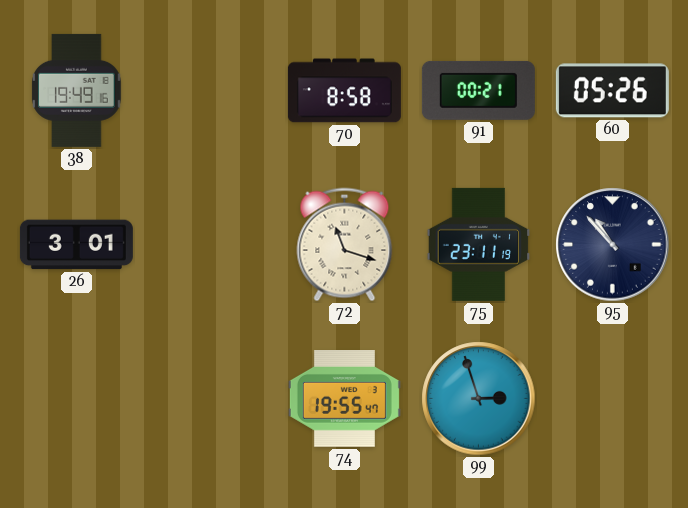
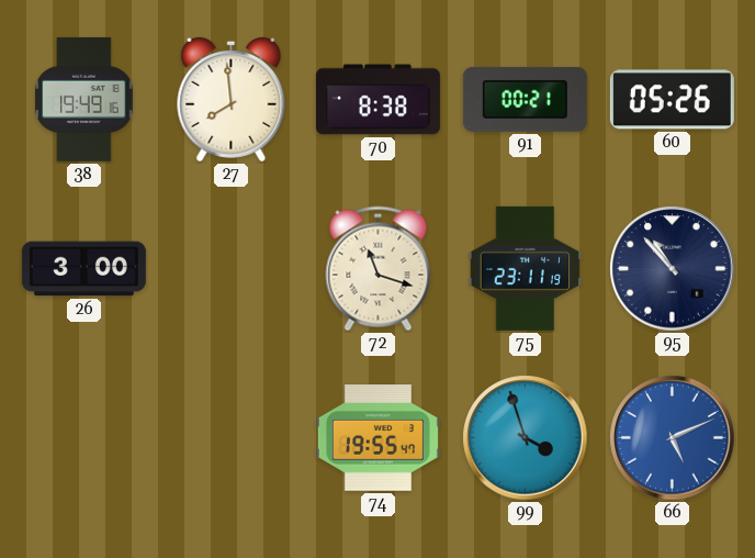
27: none -> 7:59 (232, 99)
70: 8:58 -> 8:38 (377, 100)
26: 3:01 -> 3:00 (83, 269)
99: 2:57 -> 3:57 (526, 438)
66: none -> 5:11 (673, 438)
